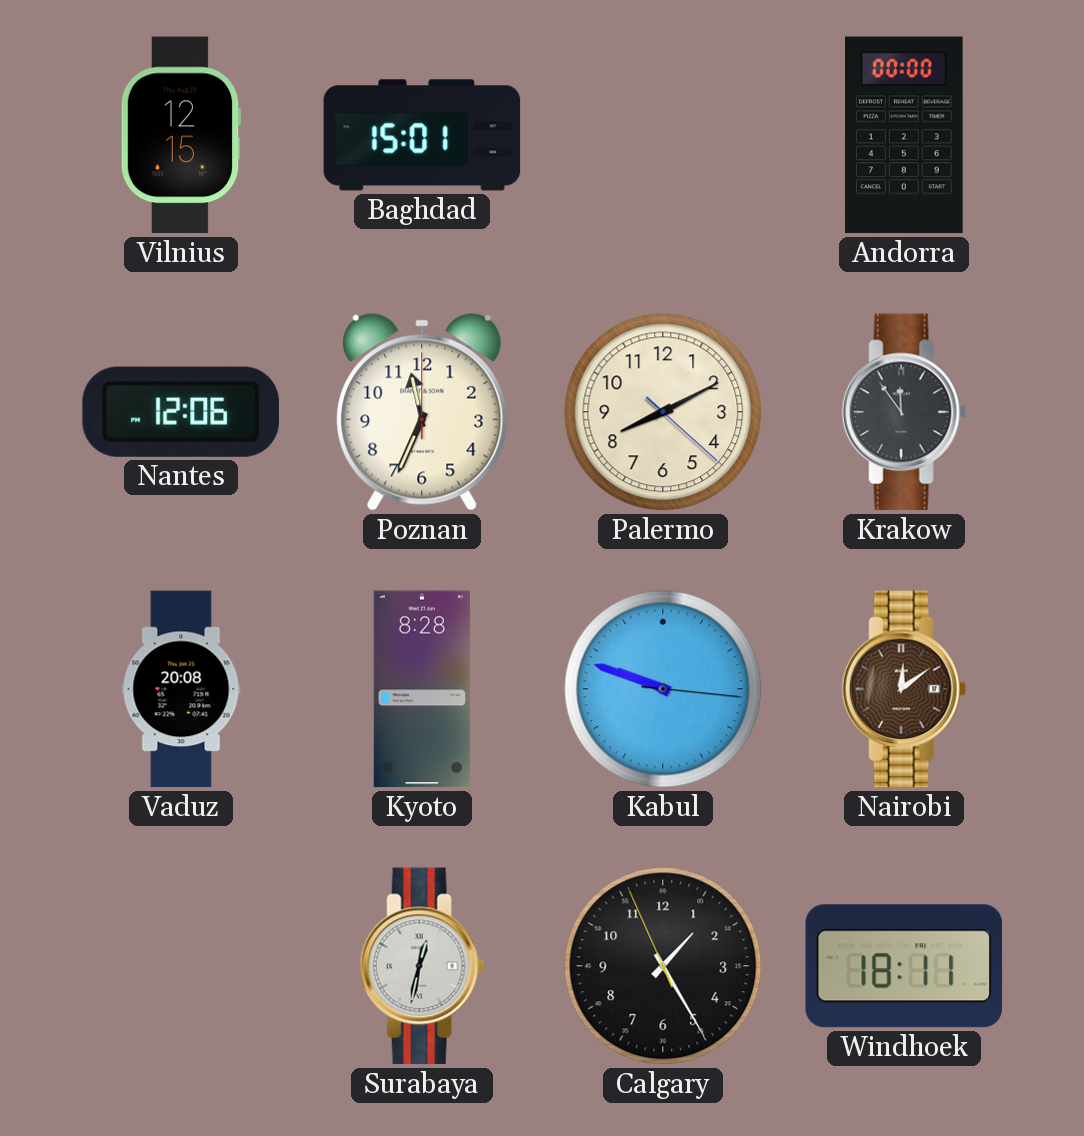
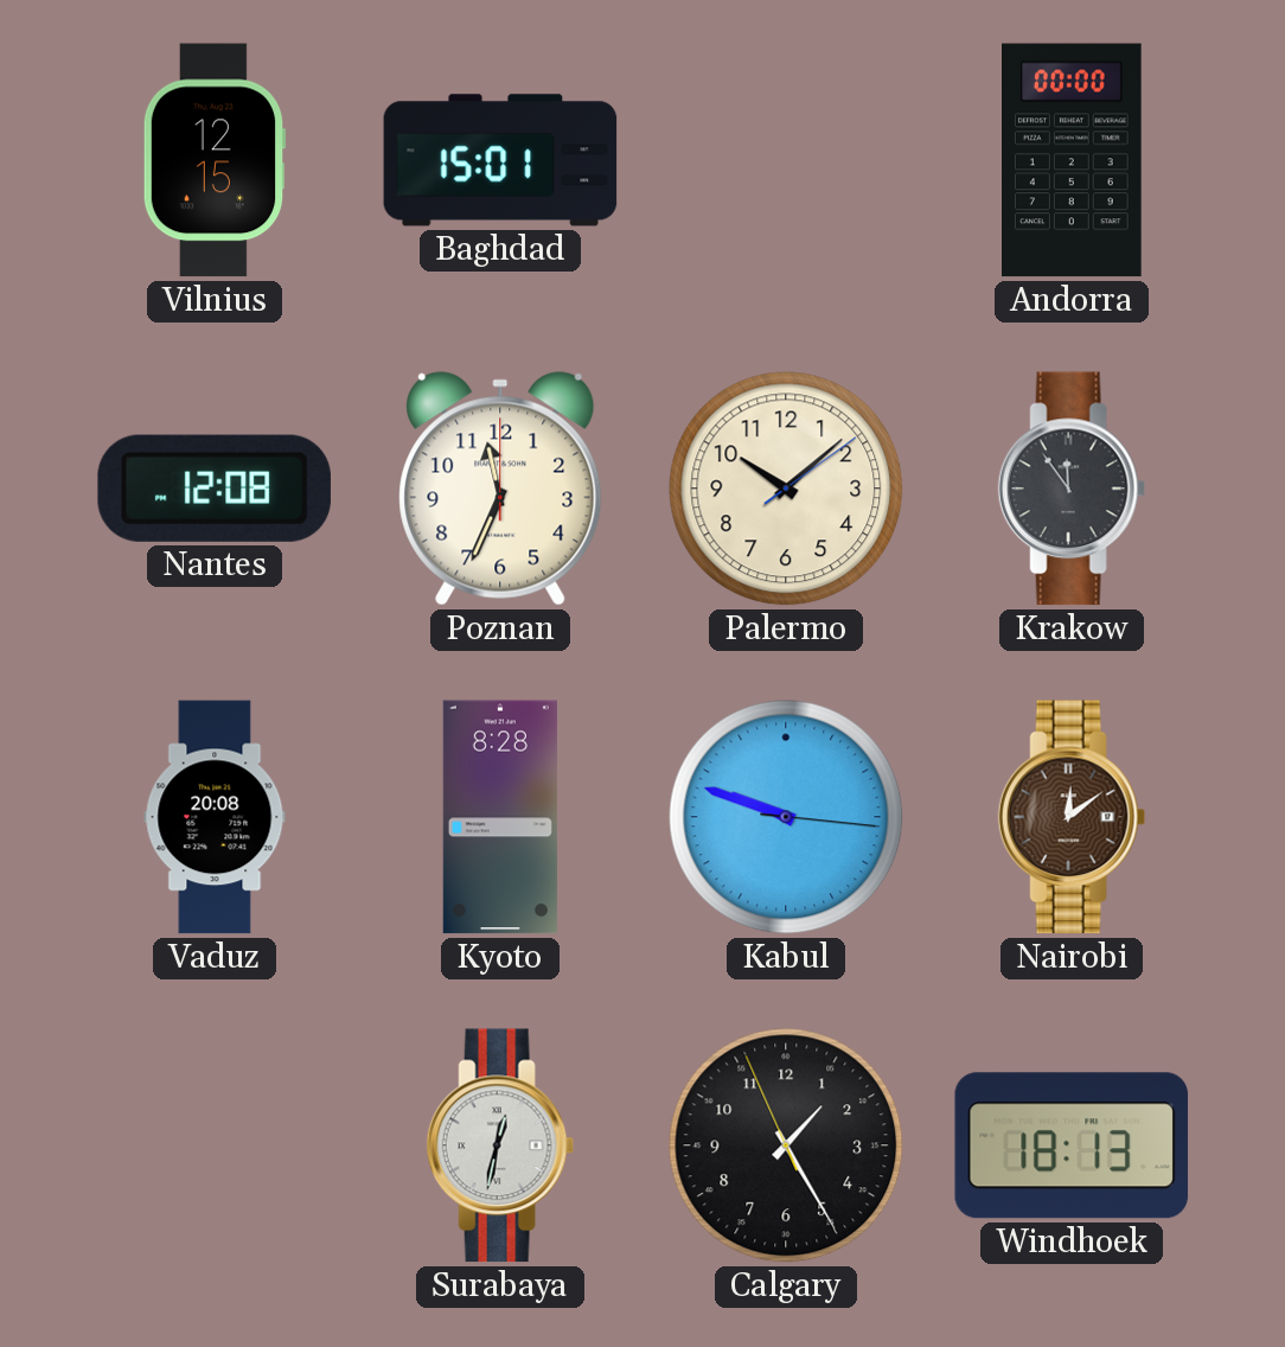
Nantes: 12:06 -> 12:08 (215, 489)
Palermo: 8:10 -> 10:08 (786, 489)
Windhoek: 18:11 -> 18:13 (1072, 1145)
